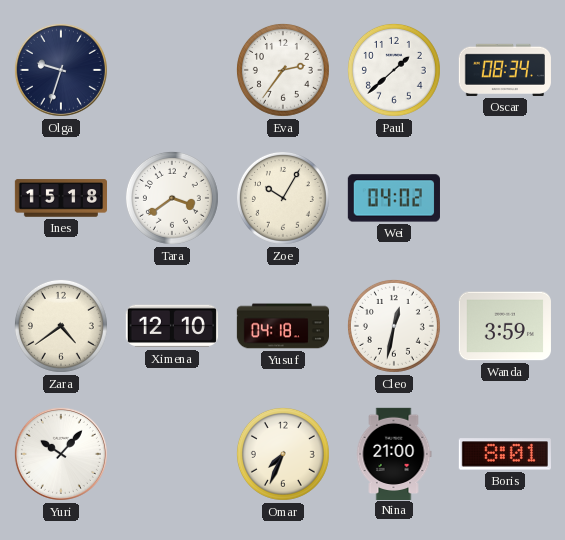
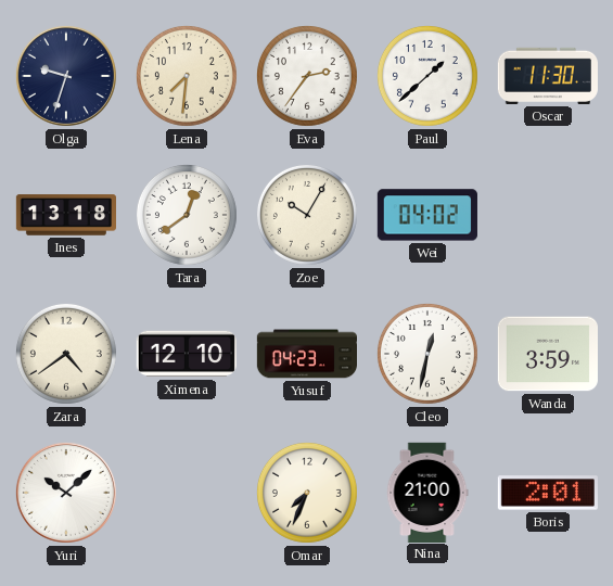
Lena: none -> 7:31 (187, 76)
Oscar: 08:34 -> 11:30 (548, 76)
Ines: 15:18 -> 13:18 (65, 215)
Tara: 3:39 -> 12:39 (187, 215)
Yusuf: 04:18 -> 04:23 (306, 354)
Yuri: 10:07 -> 10:08 (66, 493)
Boris: 8:01 -> 2:01 (548, 493)
